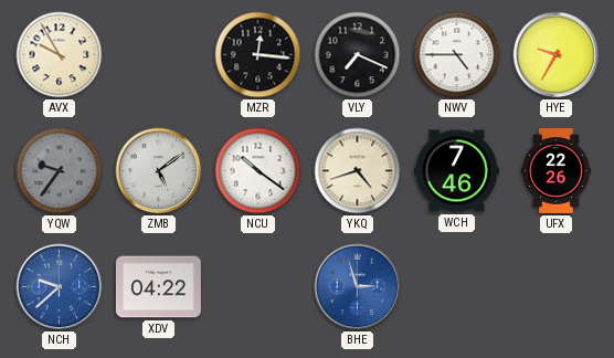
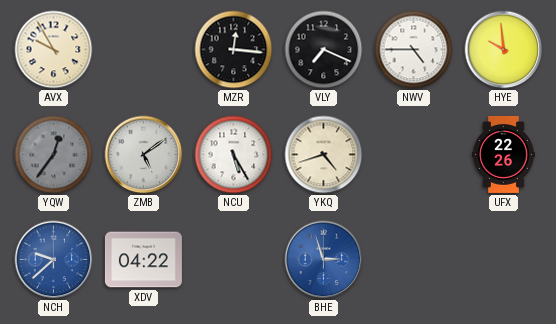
HYE: 9:35 -> 9:59 (504, 50)
YQW: 9:36 -> 12:36 (54, 155)
NCU: 10:21 -> 5:25 (234, 155)
WCH: 7:46 -> none (456, 171)
